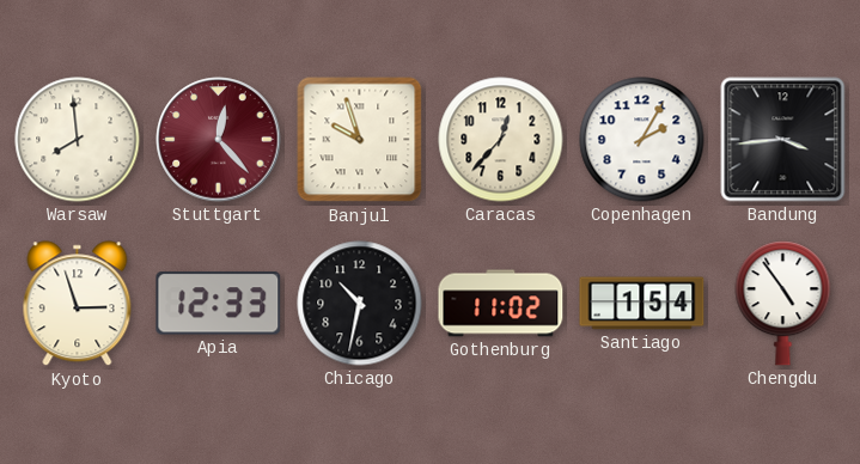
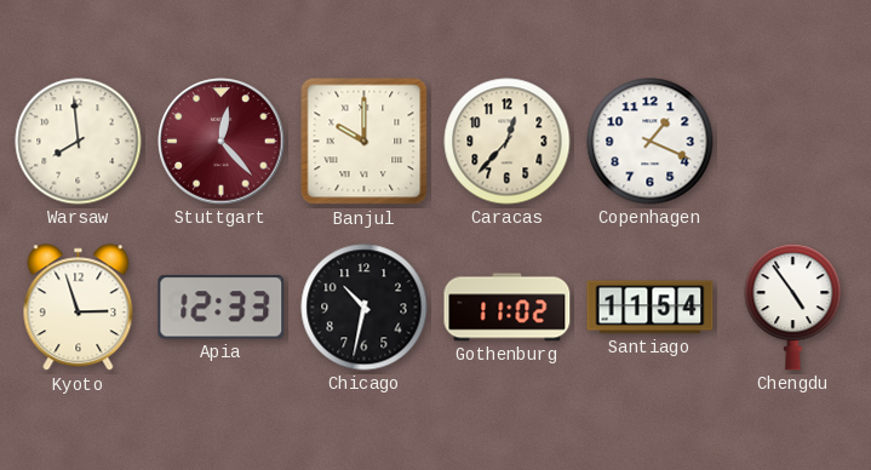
Banjul: 9:57 -> 10:00 (365, 142)
Copenhagen: 2:05 -> 1:19 (651, 142)
Bandung: 3:44 -> none (783, 140)
Santiago: 1:54 -> 11:54 (651, 308)
